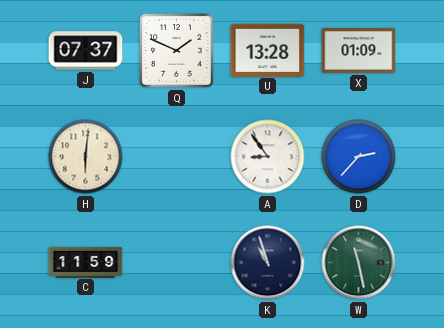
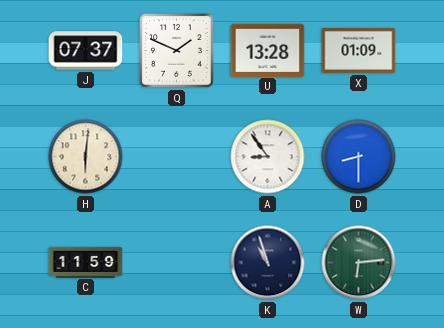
D: 2:37 -> 8:30 (359, 157)
W: 11:28 -> 6:14 (359, 263)
